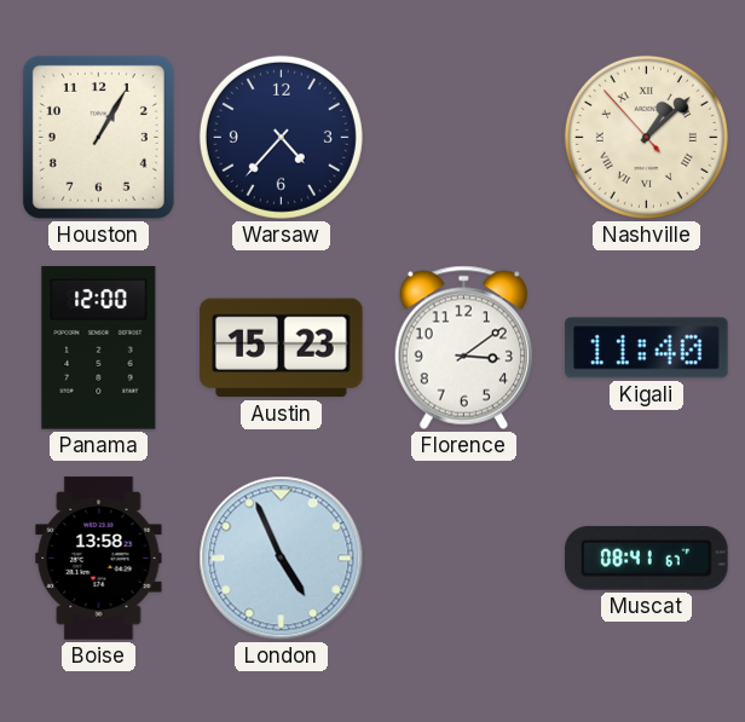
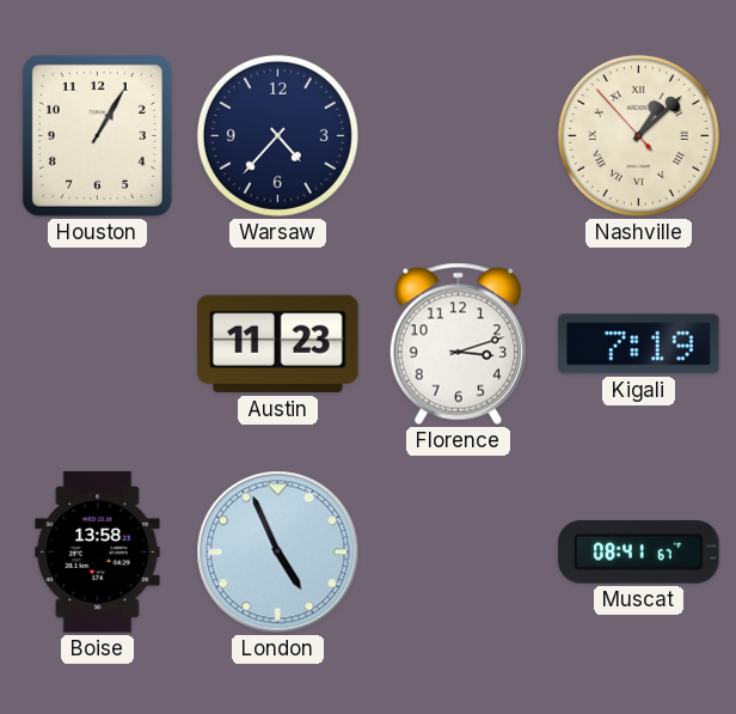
Panama: 12:00 -> none (99, 348)
Austin: 15:23 -> 11:23 (278, 344)
Florence: 3:09 -> 3:12 (458, 343)
Kigali: 11:40 -> 7:19 (639, 344)
